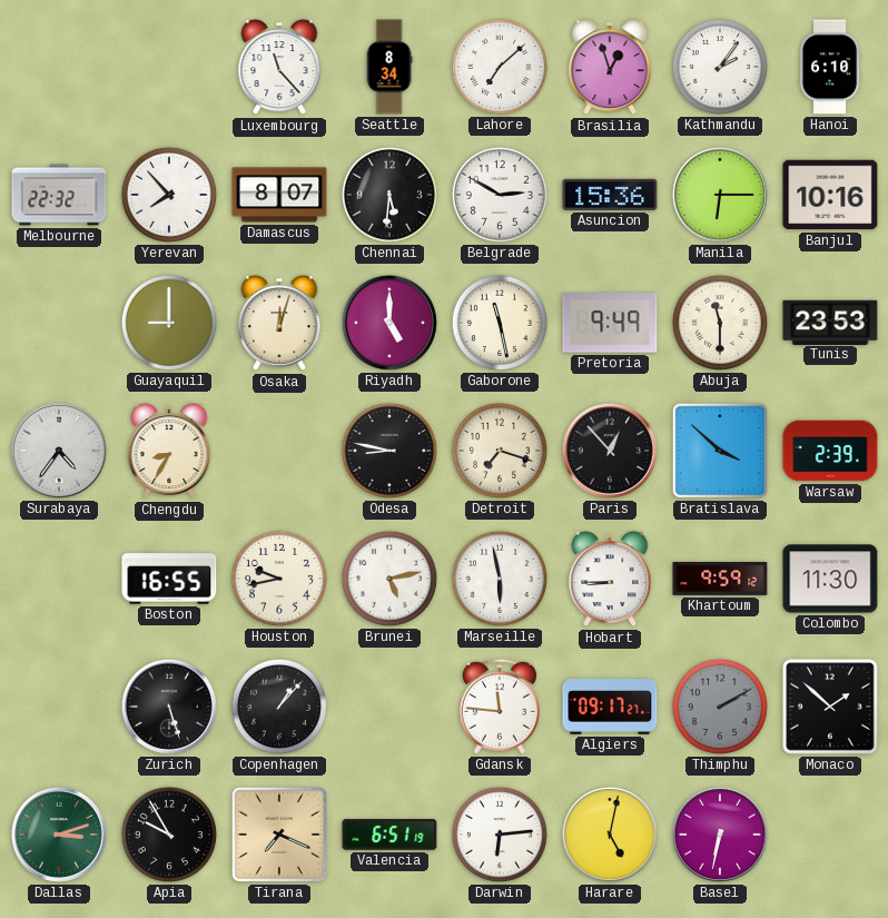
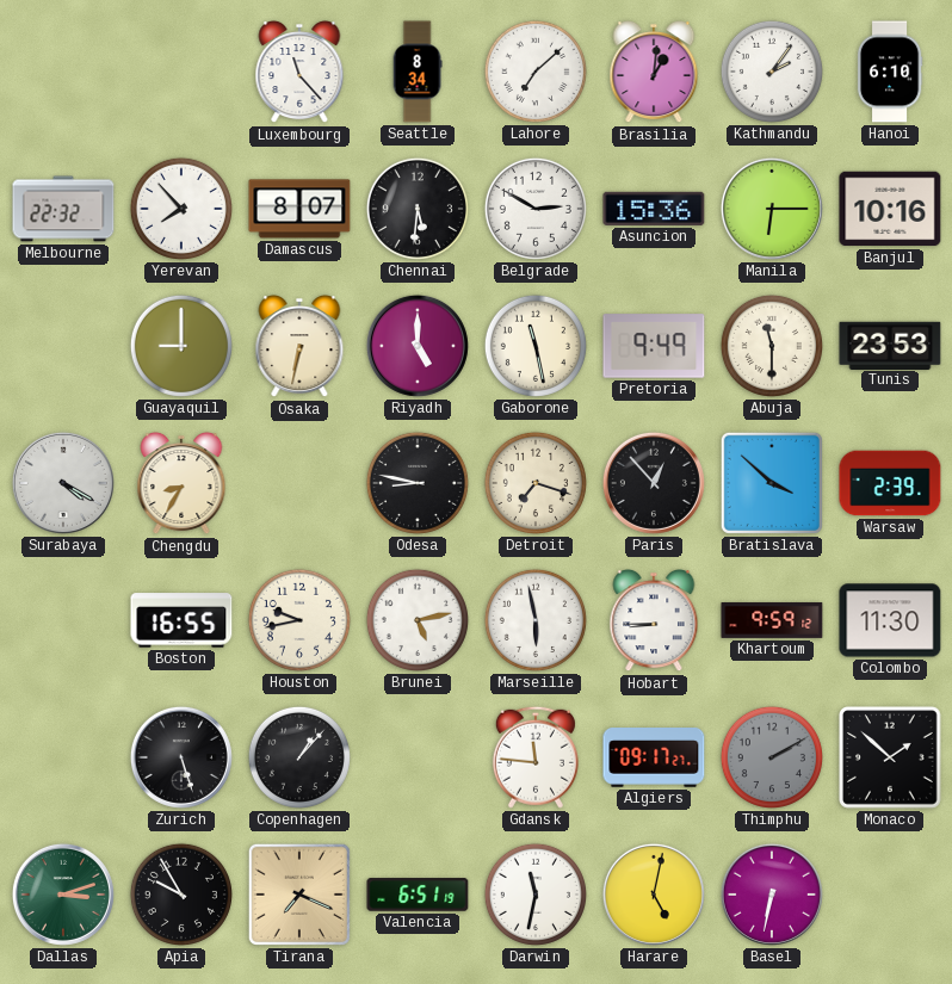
Brasilia: 12:57 -> 1:01 (654, 73)
Osaka: 12:03 -> 6:32 (299, 347)
Surabaya: 4:36 -> 4:20 (63, 483)
Darwin: 6:14 -> 11:32 (536, 895)
